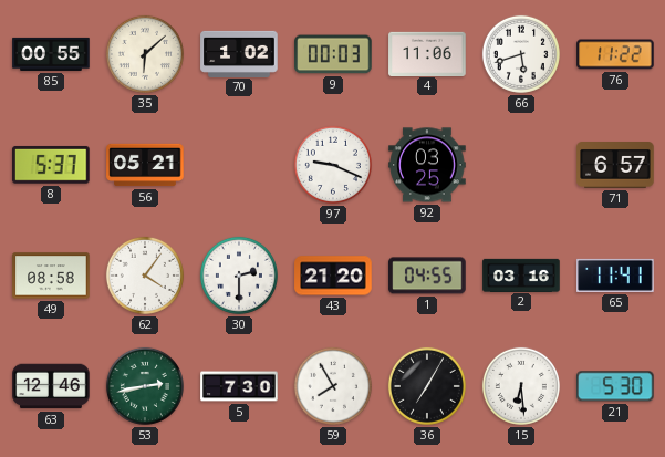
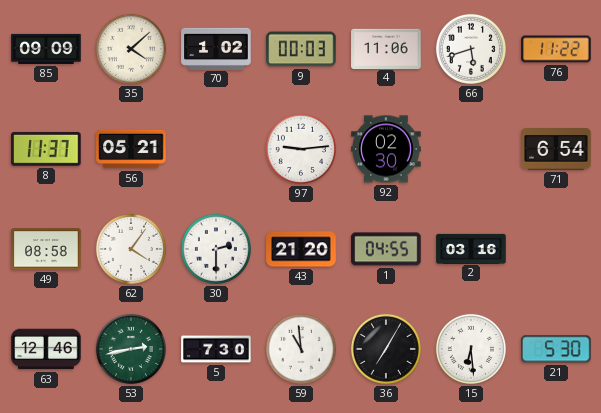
85: 00:55 -> 09:09 (46, 49)
35: 6:08 -> 4:08 (131, 49)
8: 5:37 -> 11:37 (47, 149)
97: 9:19 -> 9:14 (301, 149)
92: 03:25 -> 02:30 (386, 149)
71: 6:57 -> 6:54 (556, 150)
65: 11:41 -> none (615, 276)
59: 7:55 -> 10:59 (301, 349)
